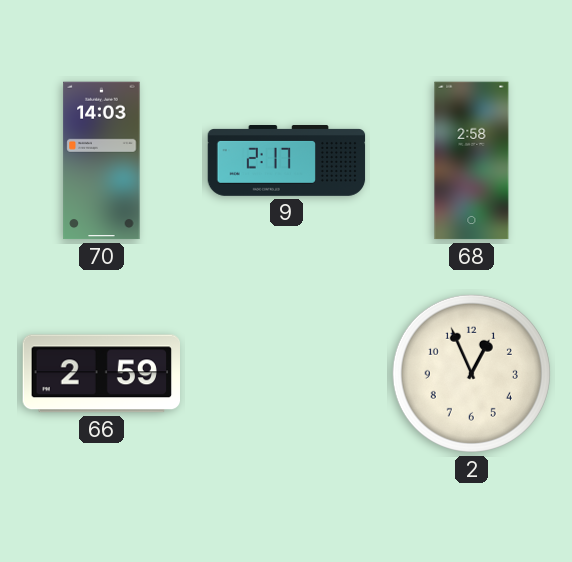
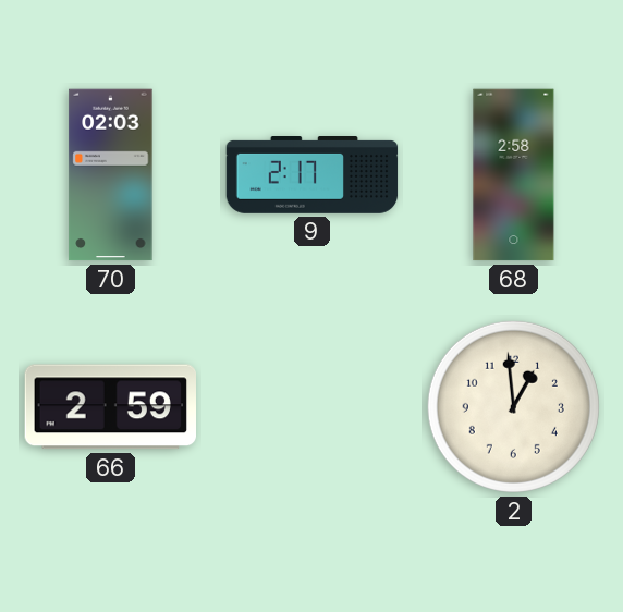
70: 14:03 -> 02:03 (111, 175)
2: 12:56 -> 12:59 (513, 406)
